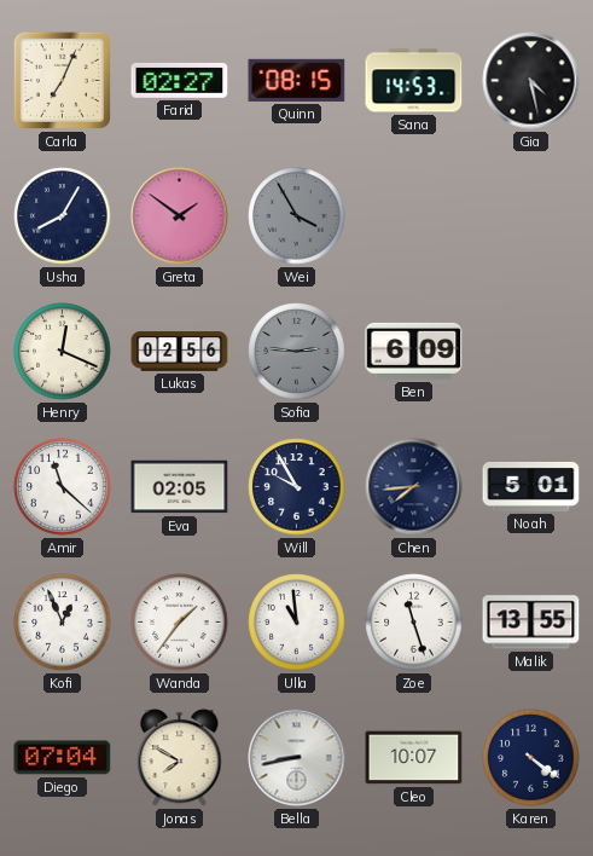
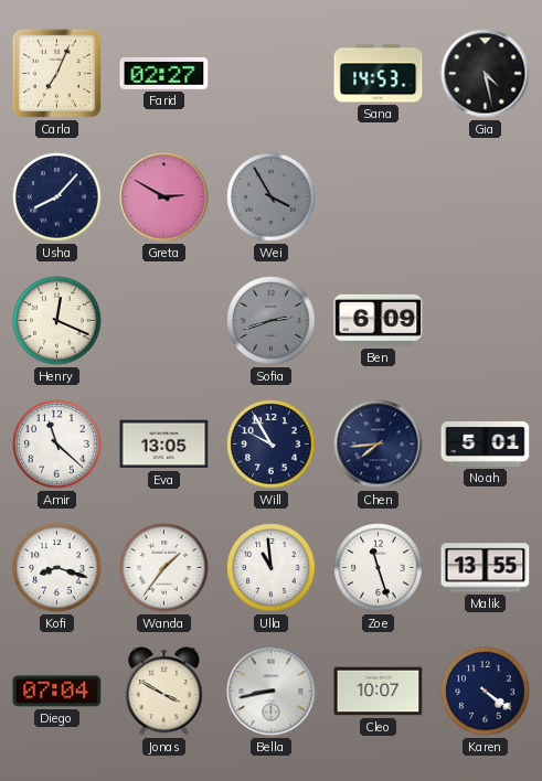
Quinn: 08:15 -> none (297, 80)
Usha: 8:05 -> 8:07 (57, 197)
Greta: 1:51 -> 2:50 (164, 197)
Lukas: 02:56 -> none (180, 352)
Sofia: 2:46 -> 2:42 (272, 321)
Eva: 02:05 -> 13:05 (164, 445)
Kofi: 12:56 -> 8:18 (57, 568)
Jonas: 7:50 -> 3:50 (164, 692)
